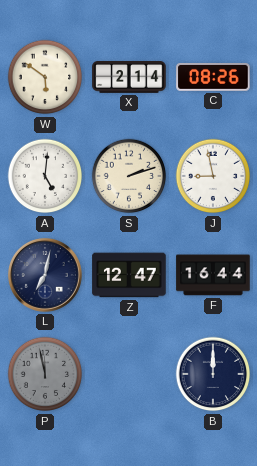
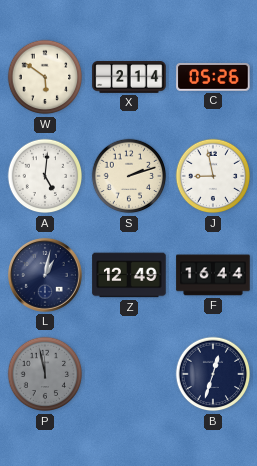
C: 08:26 -> 05:26 (213, 78)
L: 7:02 -> 1:02 (45, 275)
Z: 12:47 -> 12:49 (129, 275)
B: 12:00 -> 12:33 (213, 374)
